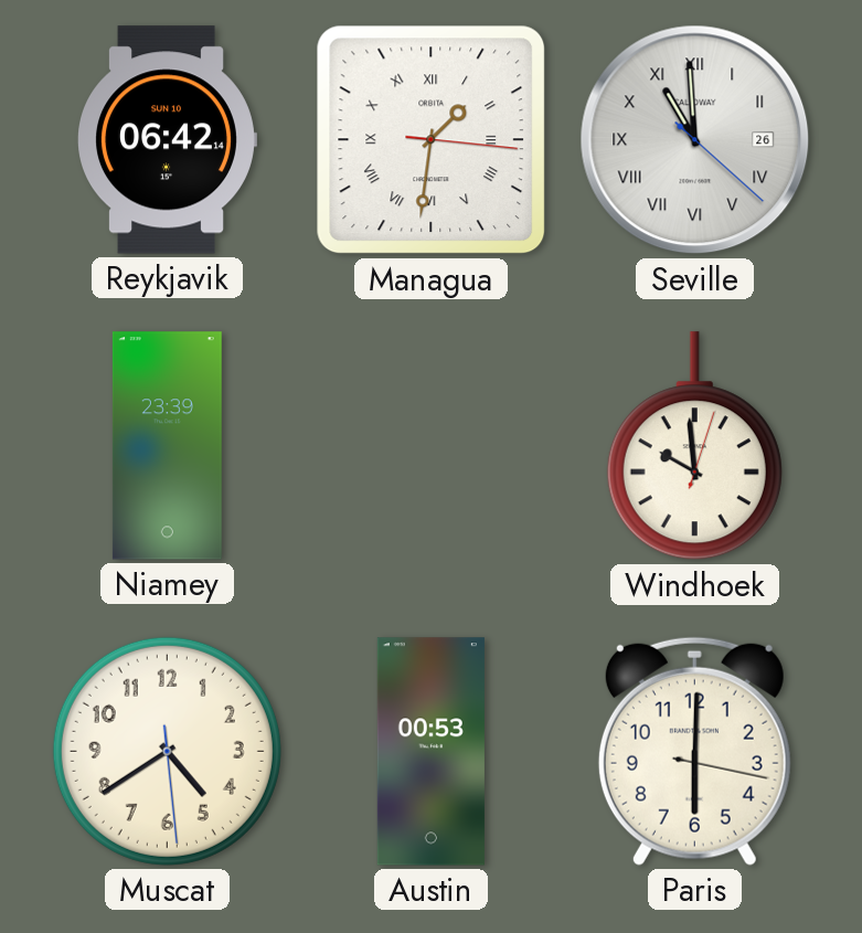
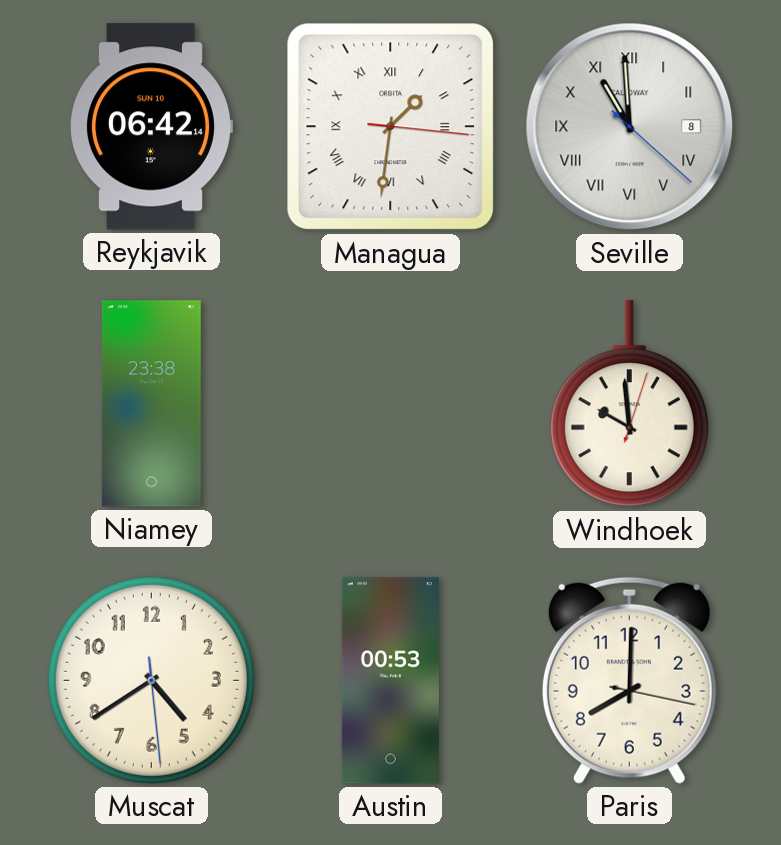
Seville date: 26 -> 8 (630, 127)
Niamey: 23:39 -> 23:38 (151, 404)
Paris: 6:00 -> 8:00 (629, 680)
